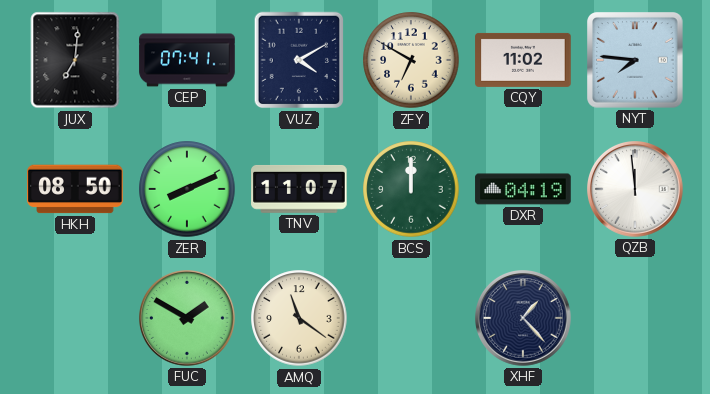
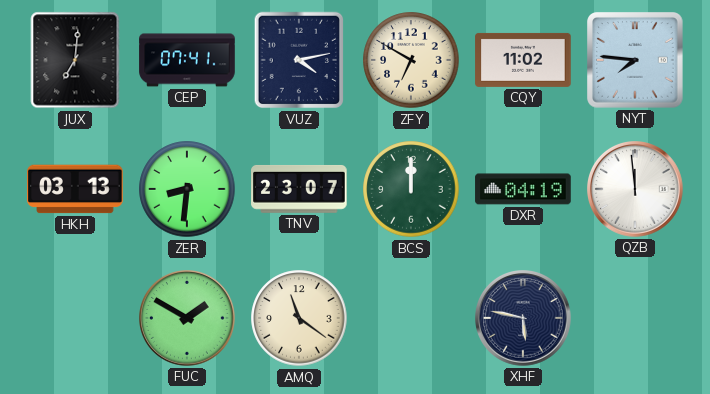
VUZ: 4:10 -> 4:13 (298, 60)
HKH: 08:50 -> 03:13 (75, 189)
ZER: 8:11 -> 8:31 (187, 189)
TNV: 11:07 -> 23:07 (299, 189)
XHF: 1:23 -> 5:47 (524, 319)
